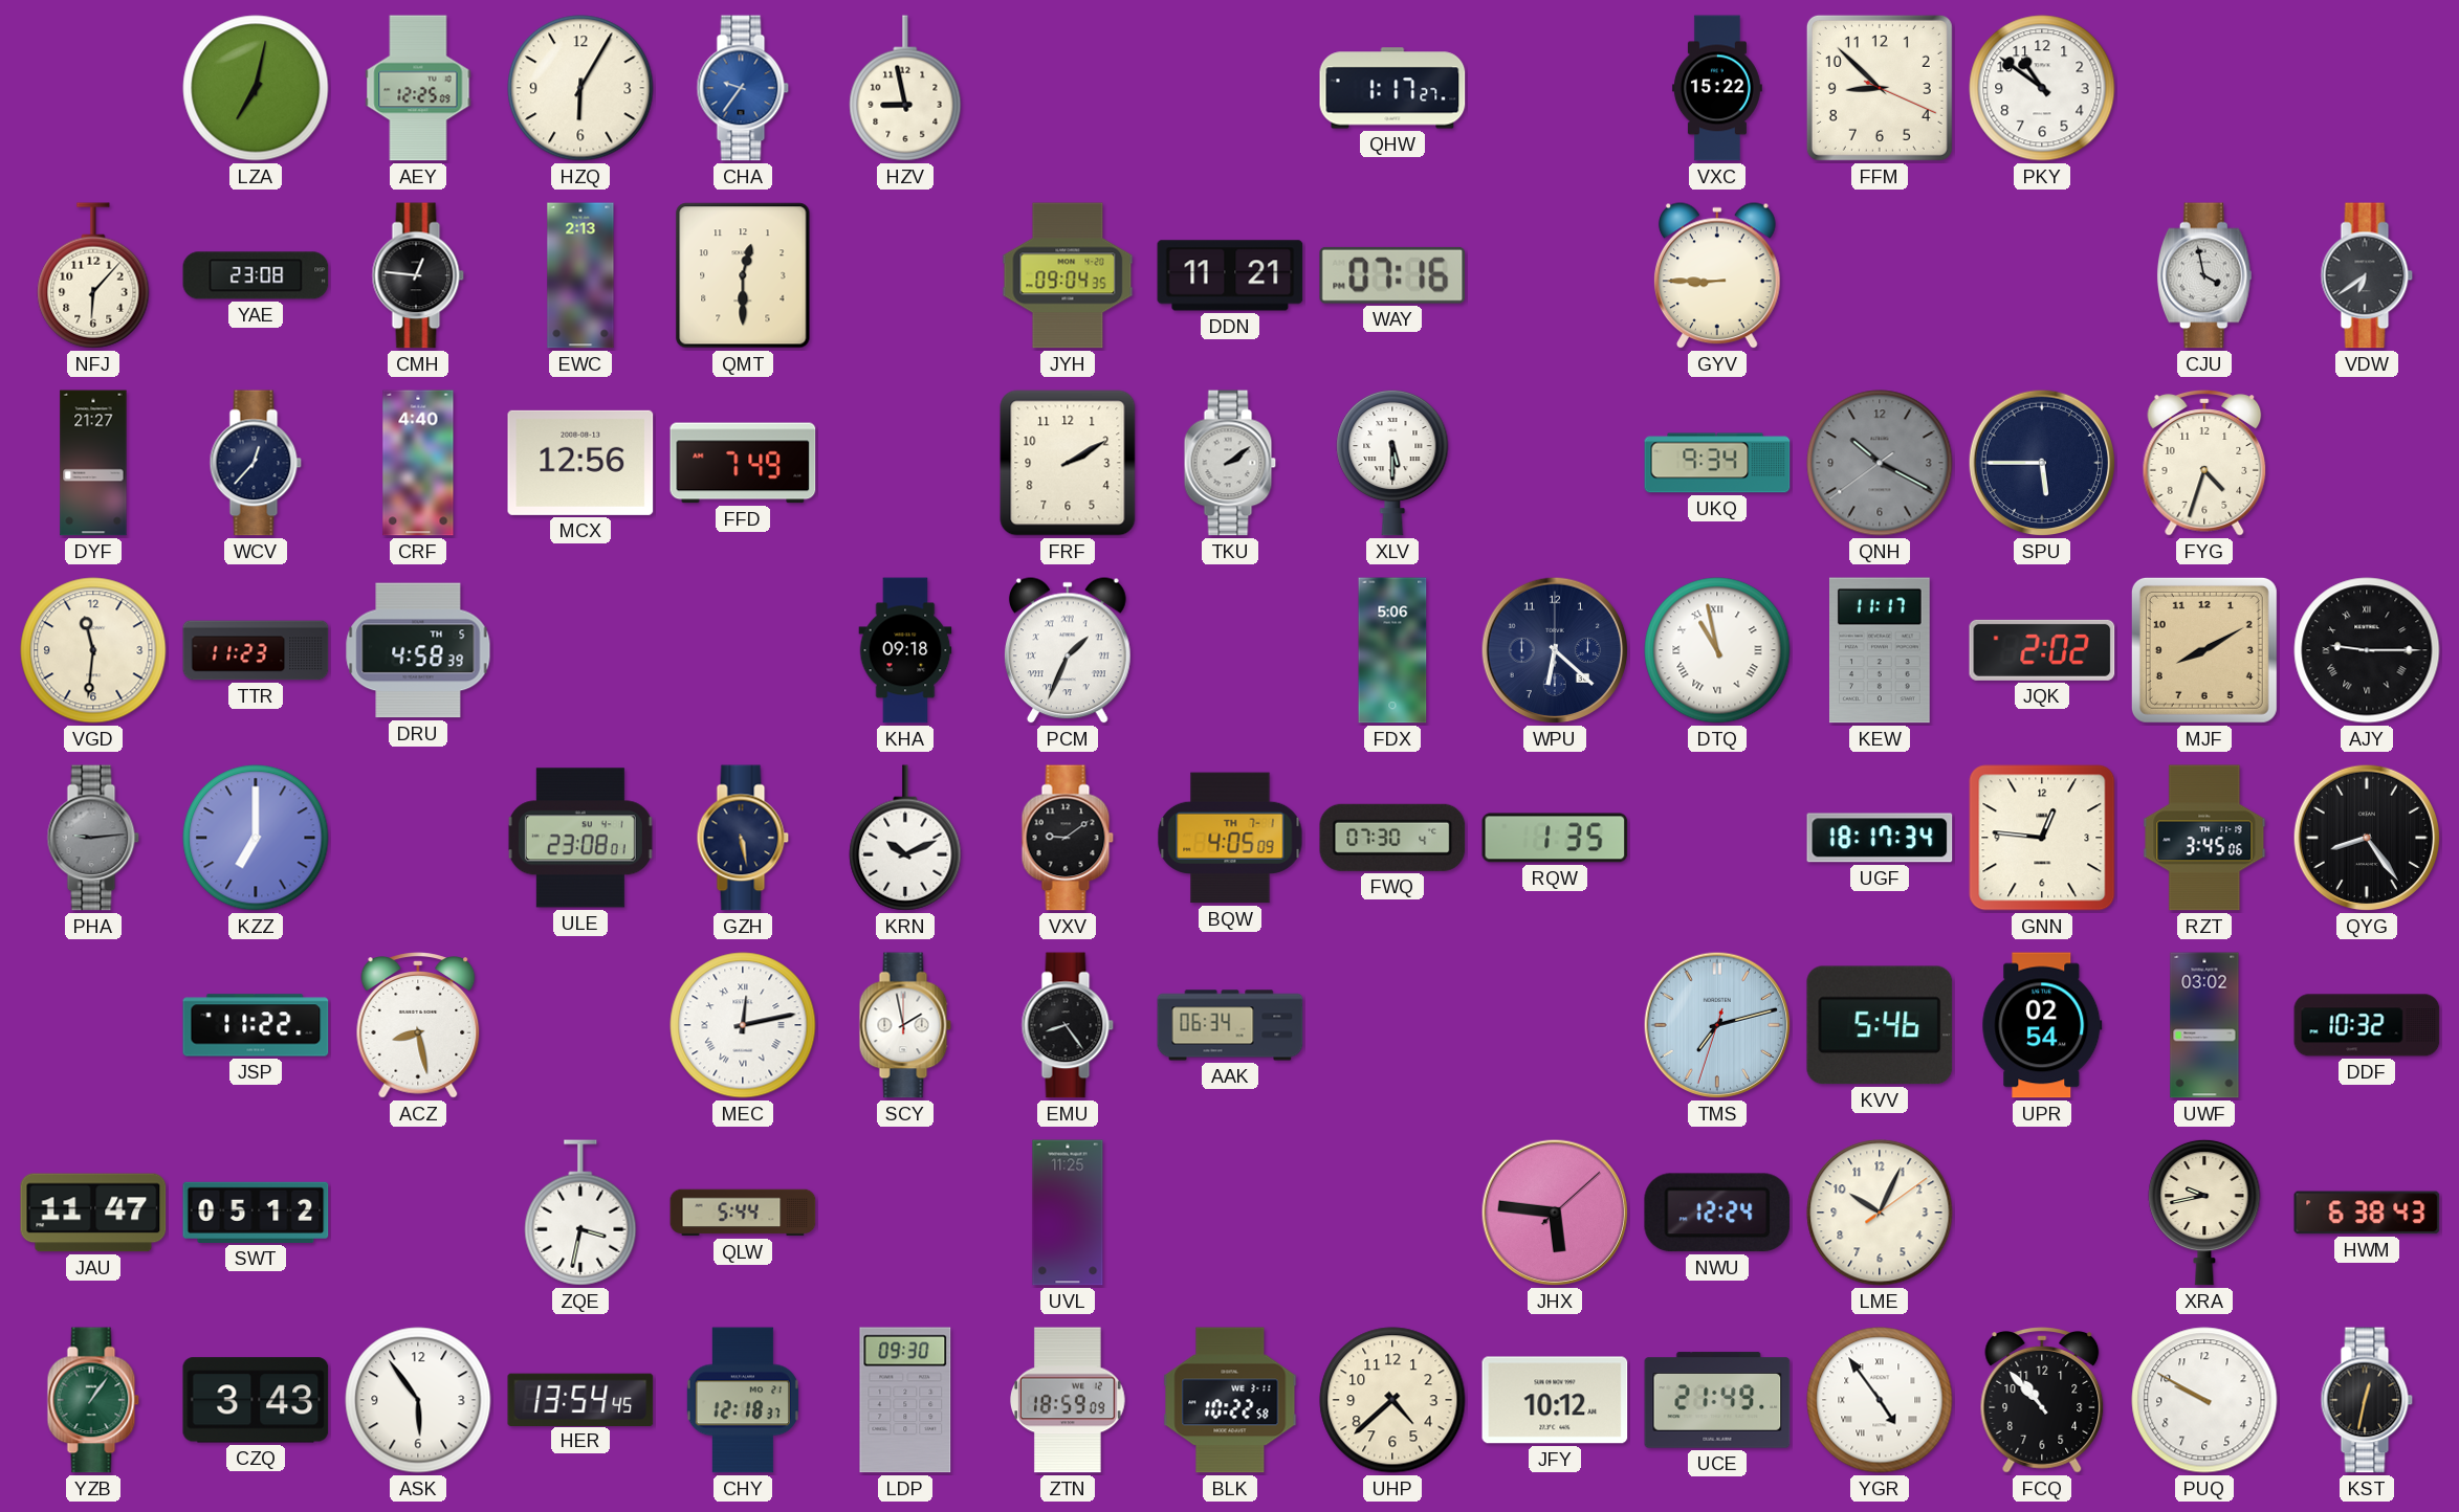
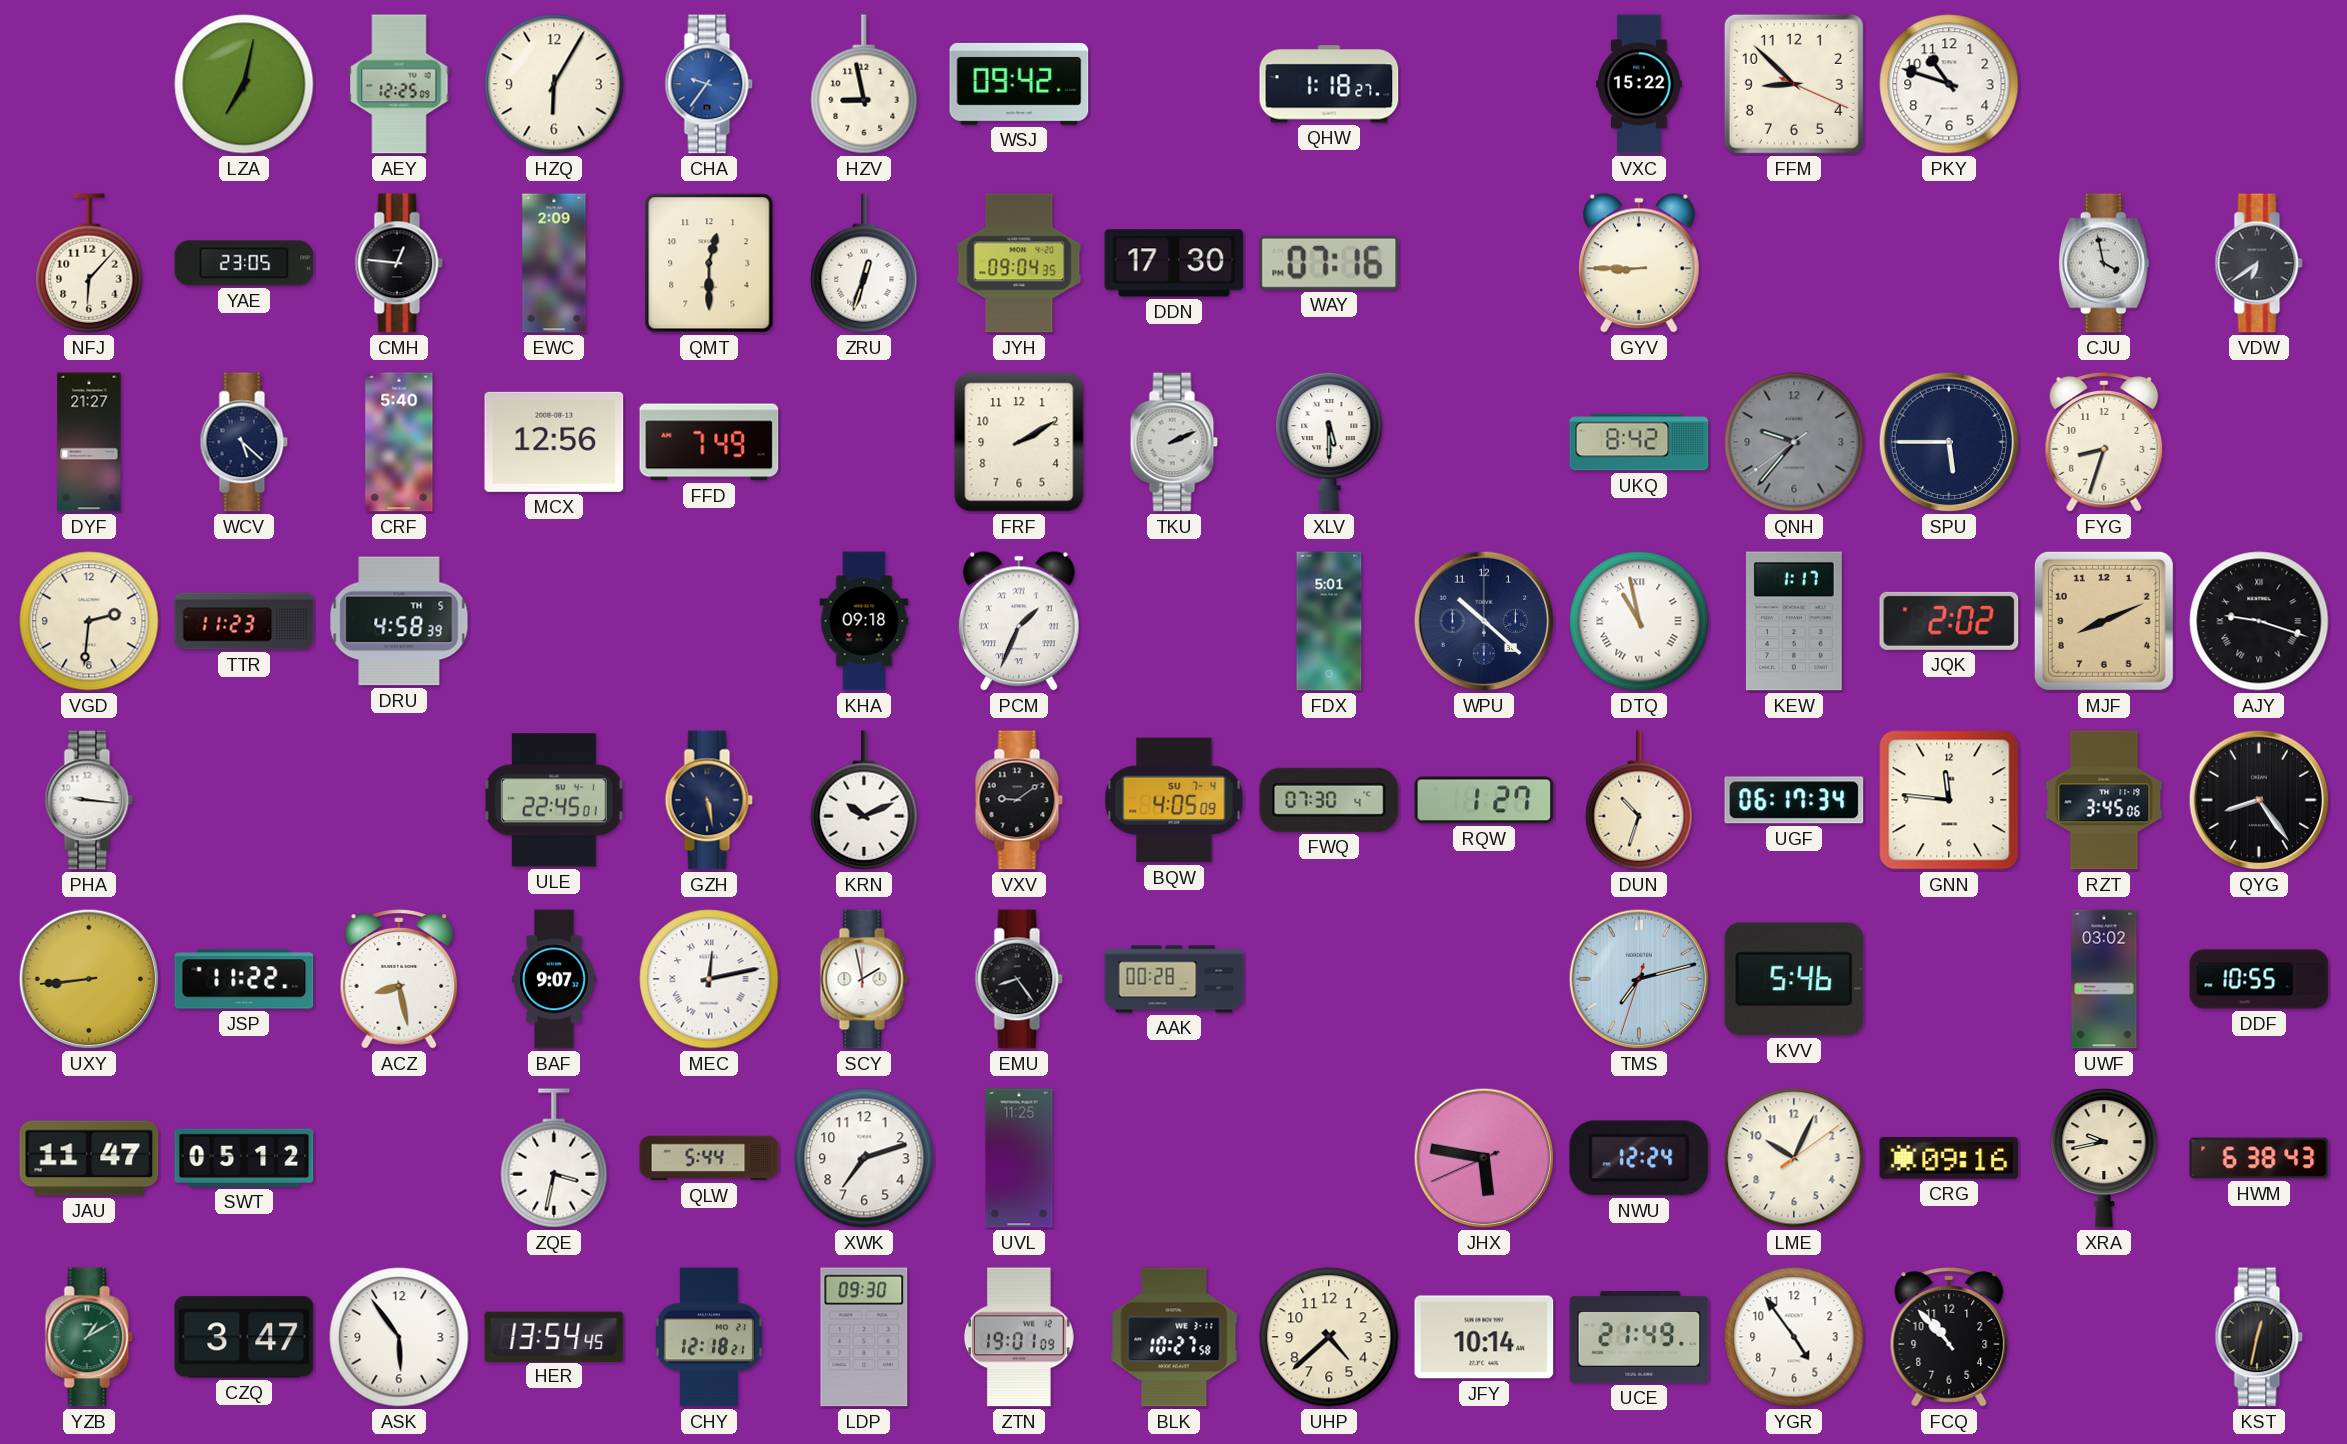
WSJ: none -> 09:42 (1019, 84)
QHW: 1:17 -> 1:18 (1329, 84)
PKY: 10:51 -> 10:48 (1949, 84)
YAE: 23:08 -> 23:05 (244, 263)
EWC: 2:13 -> 2:09 (554, 263)
ZRU: none -> 12:33 (864, 263)
DDN: 11:21 -> 17:30 (1174, 263)
WCV: 12:37 -> 5:22 (244, 442)
CRF: 4:40 -> 5:40 (399, 442)
TKU: 2:09 -> 2:11 (1174, 442)
UKQ: 9:34 -> 8:42 (1639, 442)
QNH: 10:19 -> 9:36 (1794, 442)
FYG: 4:33 -> 8:33 (2104, 442)
VGD: 11:31 -> 2:31 (89, 621)
FDX: 5:06 -> 5:01 (1329, 621)
WPU: 6:22 -> 10:22 (1484, 621)
KEW: 11:17 -> 1:17 (1794, 621)
MJF: 8:10 -> 8:11 (2104, 621)
AJY: 9:15 -> 9:18 (2259, 621)
PHA: 9:14 -> 9:16 (89, 800)
PHA dial: grey -> white (89, 800)
KZZ: 7:00 -> none (256, 838)
ULE: 23:08 -> 22:45 (554, 800)
BQW date: TH 7-1 -> SU 7-4 (1174, 800)
RQW: 1:35 -> 1:27 (1484, 800)
DUN: none -> 10:33 (1639, 800)
UGF: 18:17 -> 06:17 (1794, 800)
GNN: 12:46 -> 11:46 (1949, 800)
UXY: none -> 8:44 (89, 979)
BAF: none -> 9:07 (554, 979)
AAK: 06:34 -> 00:28 (1174, 979)
UPR: 02:54 -> none (2042, 1025)
DDF: 10:32 -> 10:55 (2259, 979)
XWK: none -> 7:12 (864, 1158)
JHX: 5:46:08 -> 5:46:41 (1484, 1158)
CRG: none -> 09:16 (1949, 1158)
YZB: 1:06 -> 1:10 (89, 1337)
CZQ: 3:43 -> 3:47 (244, 1337)
CHY: 12:18:37 -> 12:18:21 (709, 1337)
ZTN: 18:59 -> 19:01 (1019, 1337)
BLK: 10:22 -> 10:27 (1174, 1337)
JFY: 10:12 -> 10:14 (1484, 1337)
YGR numerals: Roman -> Arabic (1794, 1337)
PUQ: 9:50 -> none (2204, 1400)
